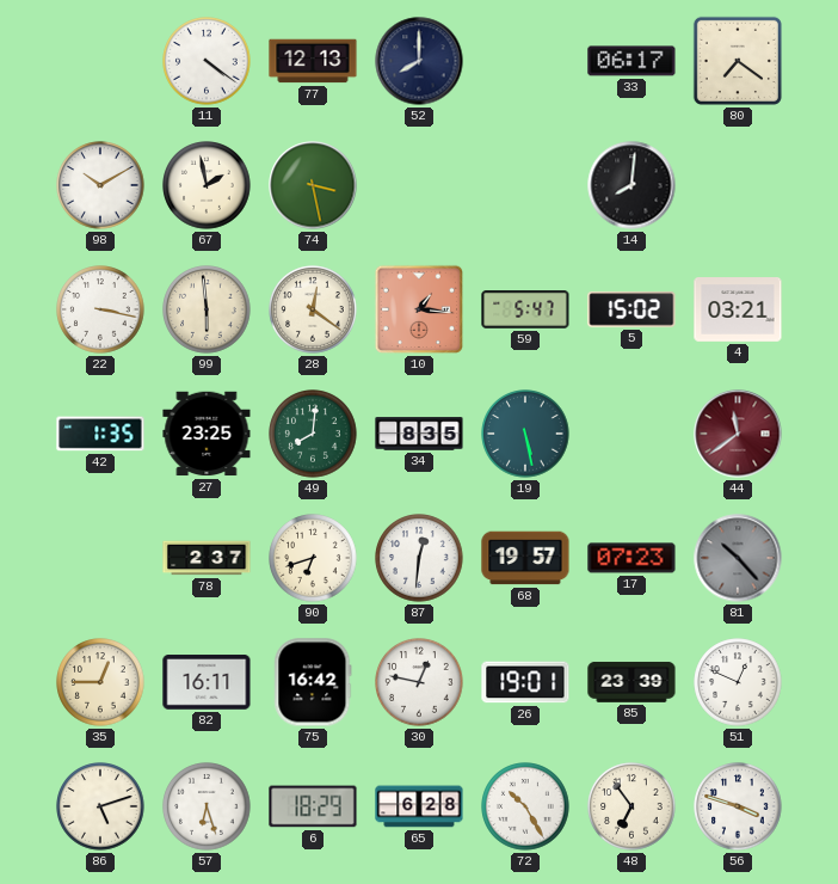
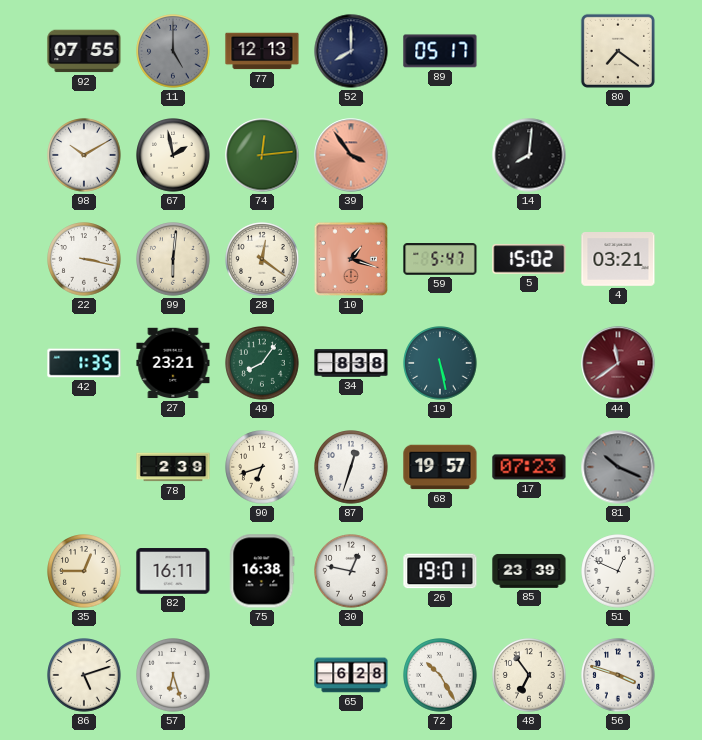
92: none -> 07:55 (84, 51)
11: 4:21 -> 5:00 (173, 51)
11 dial: white -> grey (173, 51)
89: none -> 05:17 (440, 51)
33: 06:17 -> none (631, 61)
74: 3:28 -> 12:14 (262, 155)
39: none -> 3:54 (351, 155)
99: 5:59 -> 6:01 (173, 259)
10: 1:16 -> 1:18 (351, 259)
27: 23:25 -> 23:21 (173, 363)
49: 8:01 -> 8:06 (262, 363)
34: 8:35 -> 8:38 (351, 363)
78: 2:37 -> 2:39 (173, 467)
87: 12:31 -> 12:33 (351, 467)
81: 10:23 -> 10:19 (618, 467)
75: 16:42 -> 16:38 (262, 571)
6: 18:29 -> none (313, 806)
